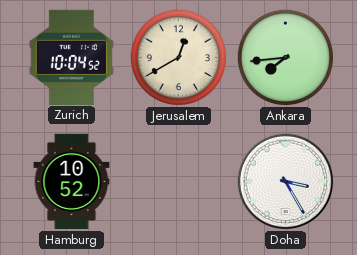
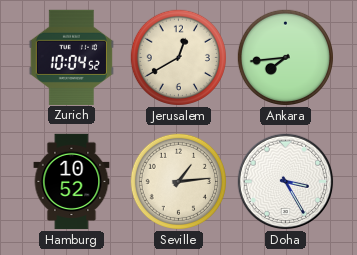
Seville: none -> 1:14 (178, 181)
